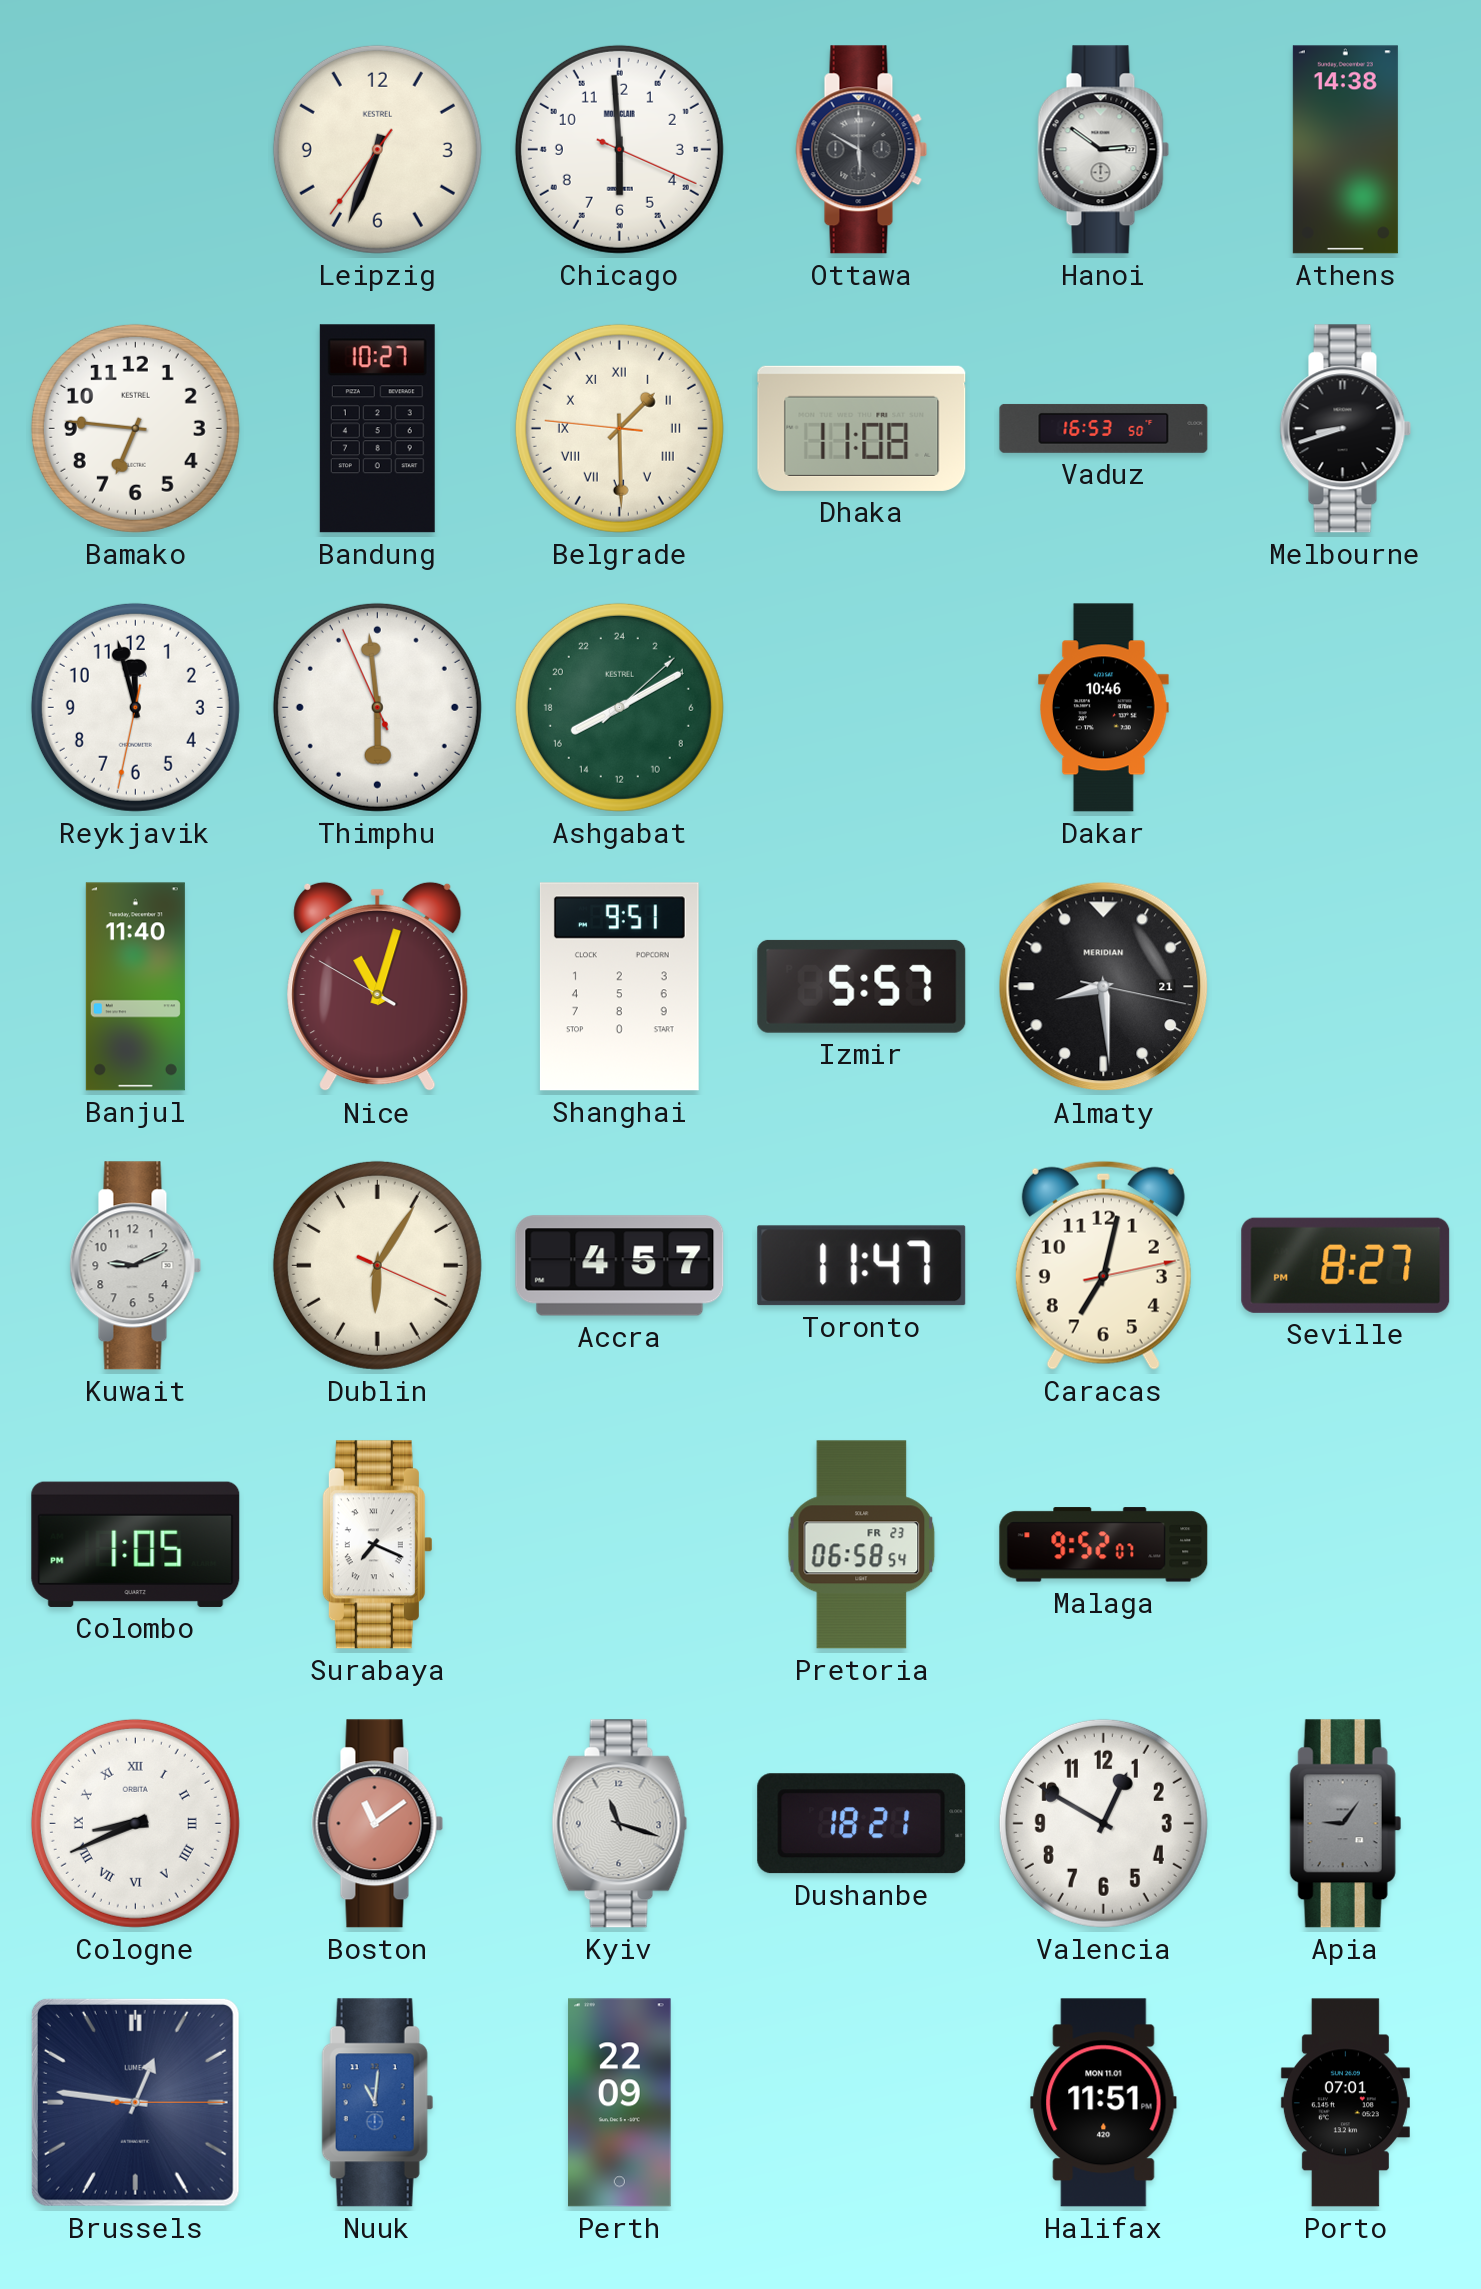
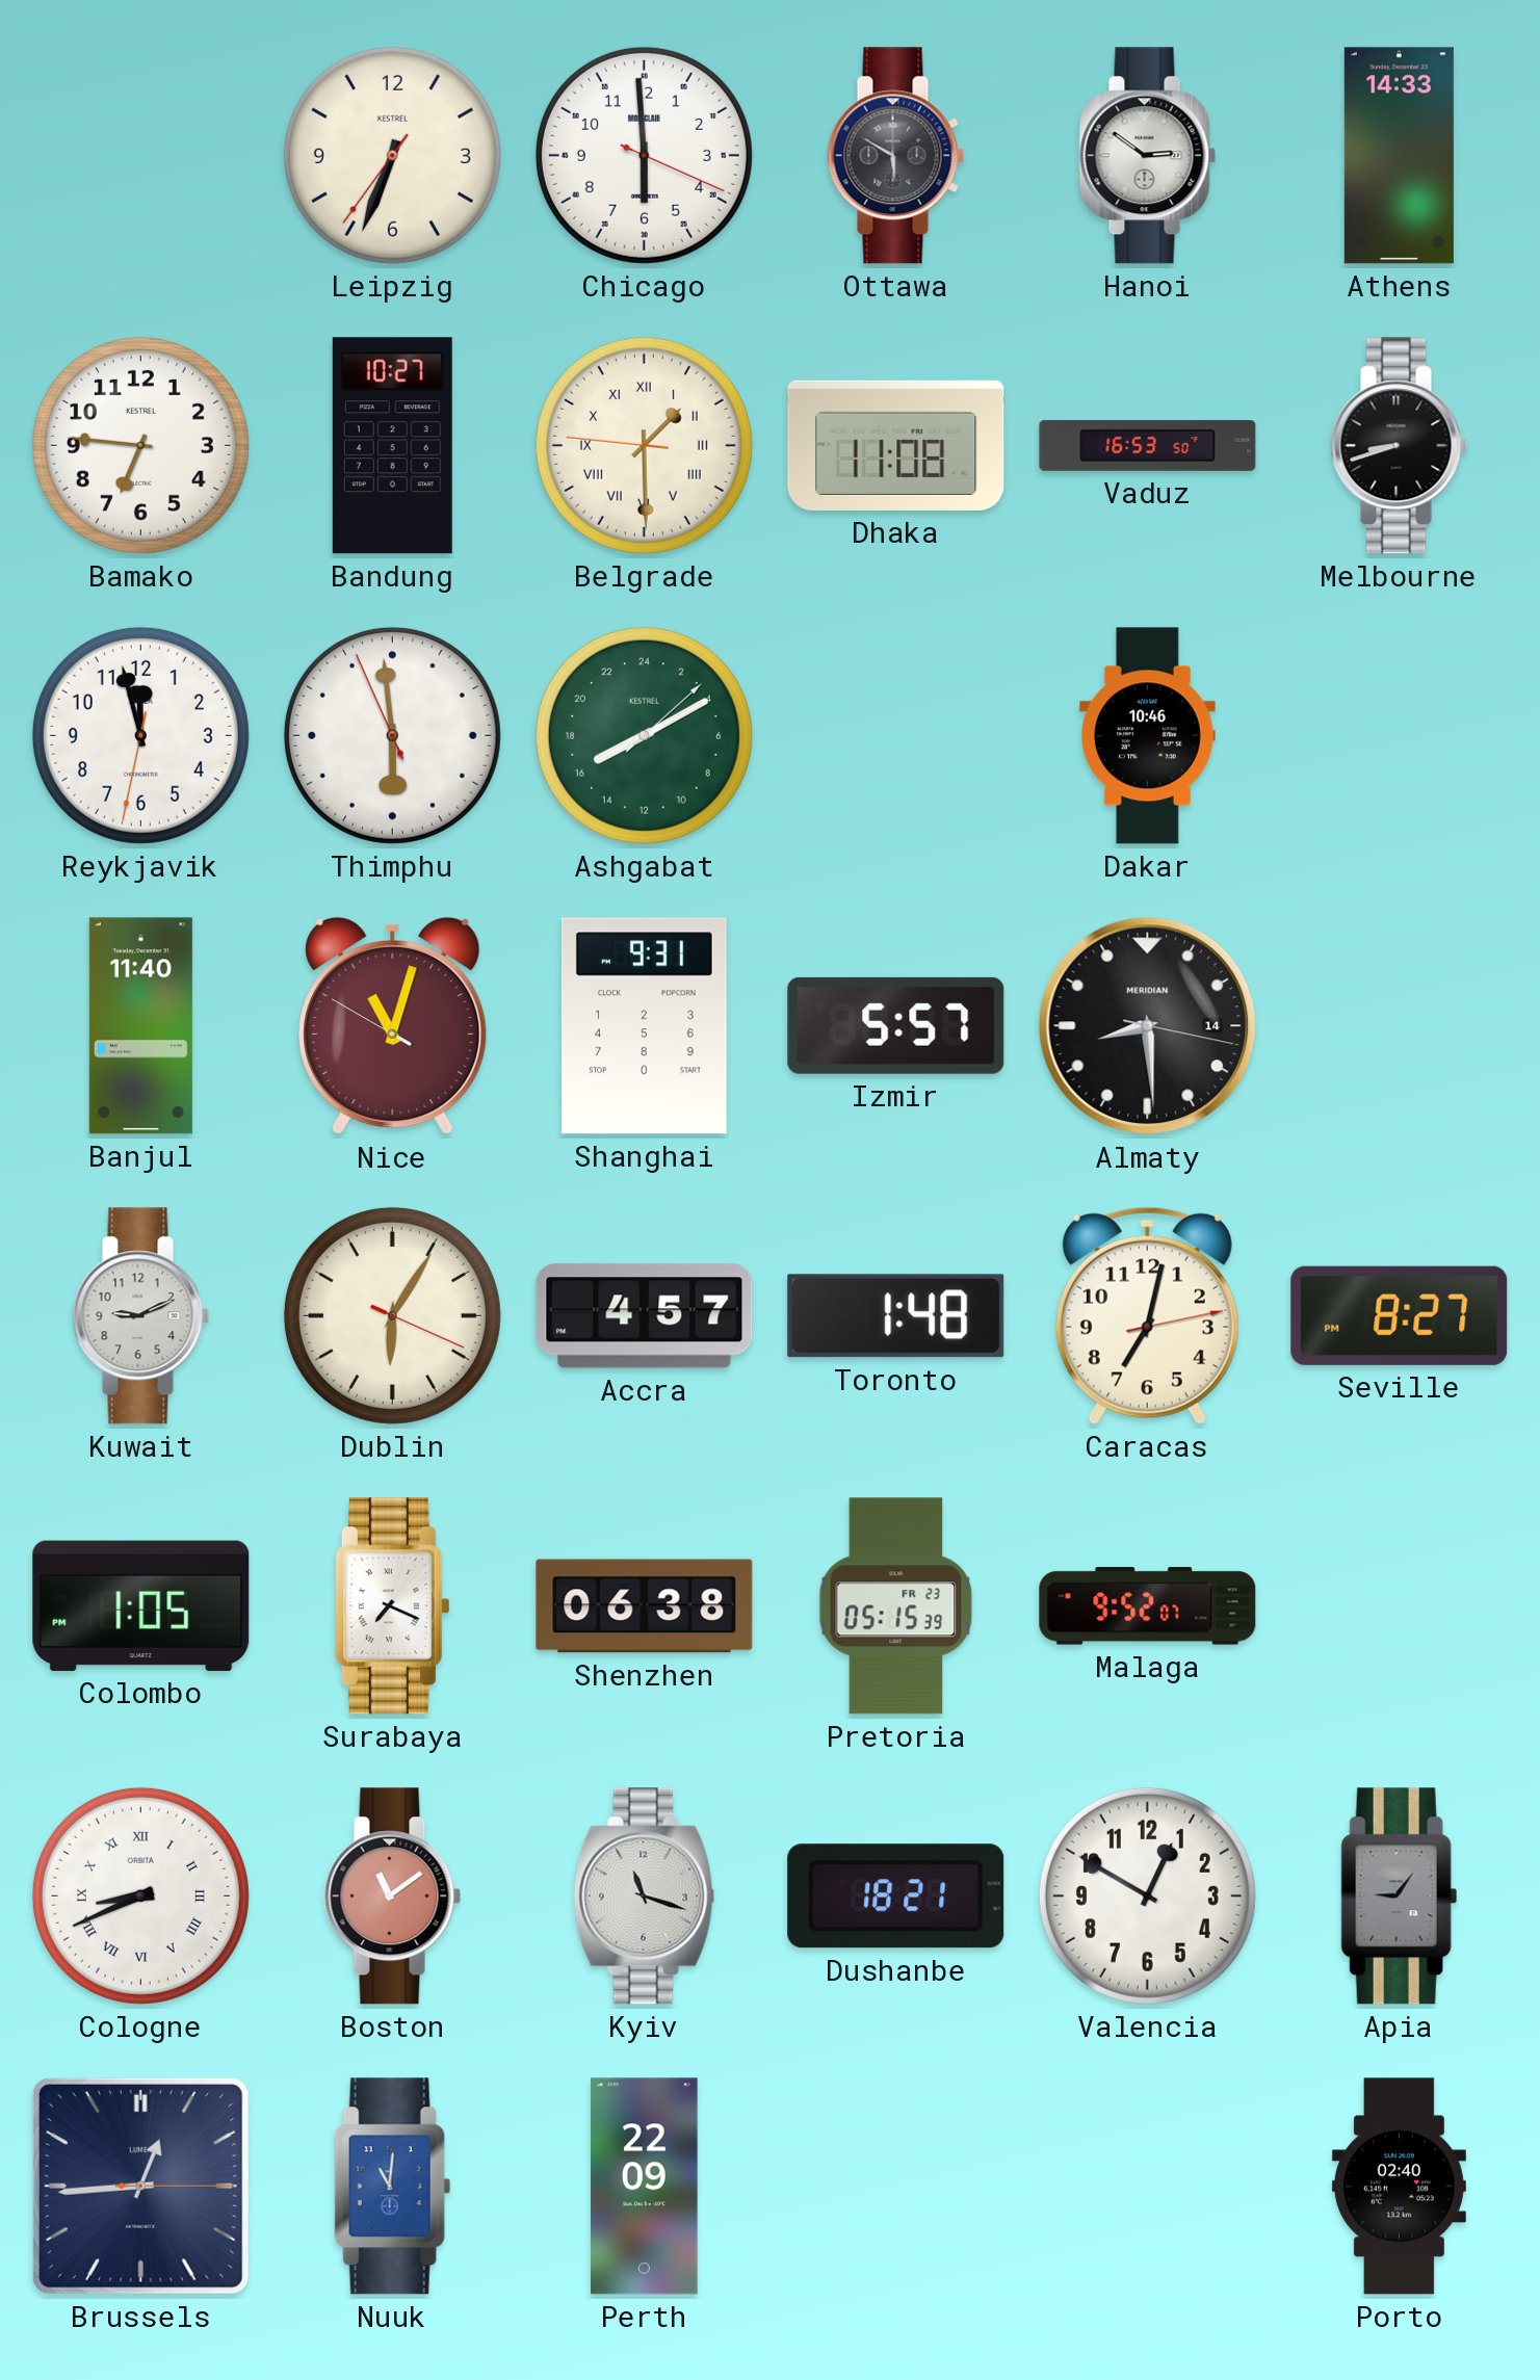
Athens: 14:38 -> 14:33 (1399, 156)
Shanghai: 9:51 -> 9:31 (644, 1026)
Almaty date: 21 -> 14 (1148, 1026)
Toronto: 11:47 -> 1:48 (896, 1316)
Shenzhen: none -> 06:38 (645, 1606)
Pretoria: 06:58 -> 05:15 (896, 1606)
Brussels: 12:46 -> 12:44 (140, 2186)
Halifax: 11:51 -> none (1104, 2103)
Porto: 07:01 -> 02:40 (1399, 2187)
